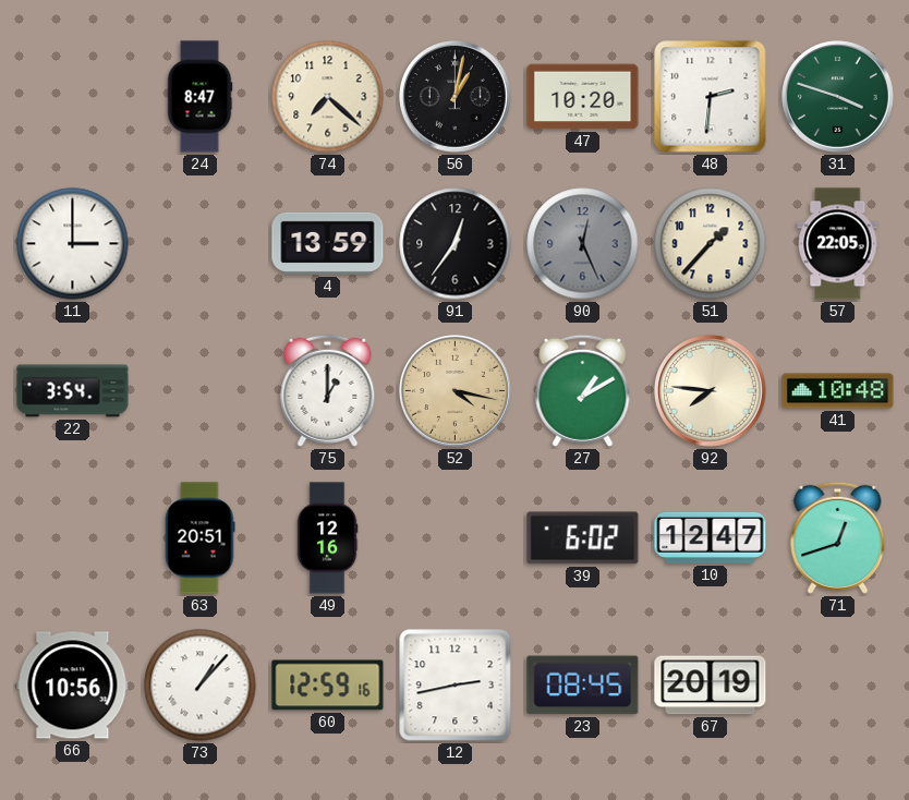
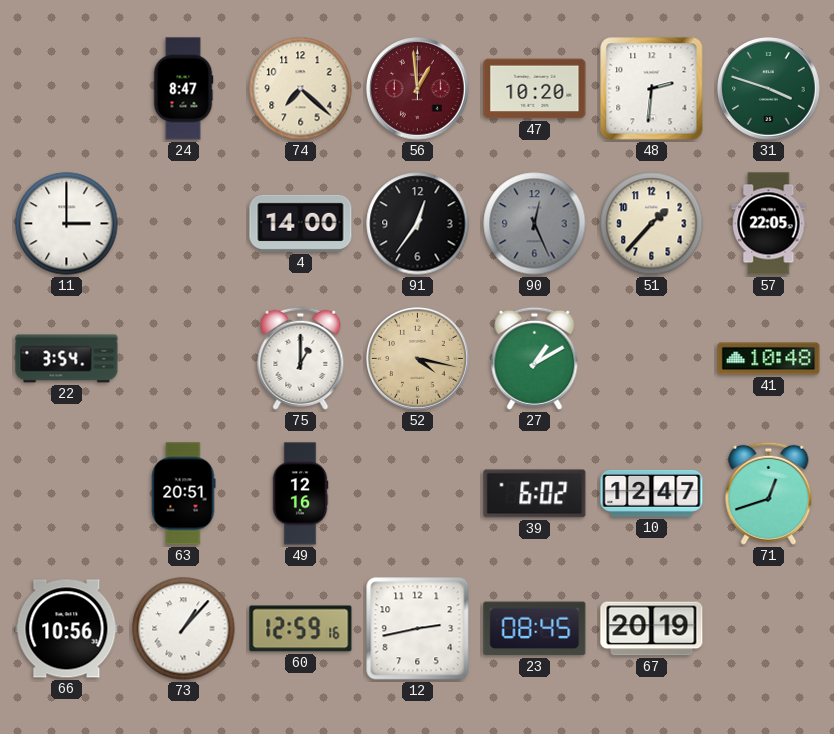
56: 1:02 -> 12:59 (418, 89)
56 dial: black -> burgundy (418, 89)
4: 13:59 -> 14:00 (301, 223)
92: 7:46 -> none (711, 391)
